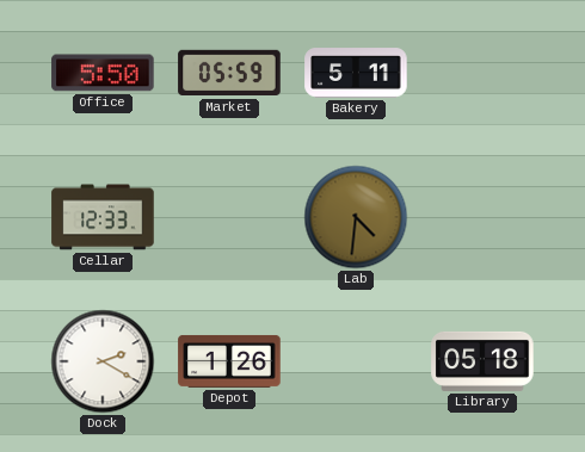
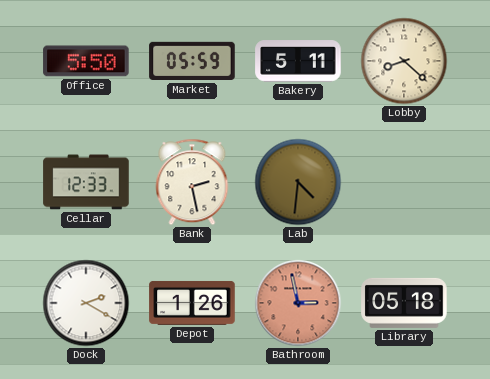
Lobby: none -> 8:22 (404, 61)
Bank: none -> 2:28 (192, 182)
Bathroom: none -> 2:58 (298, 303)
